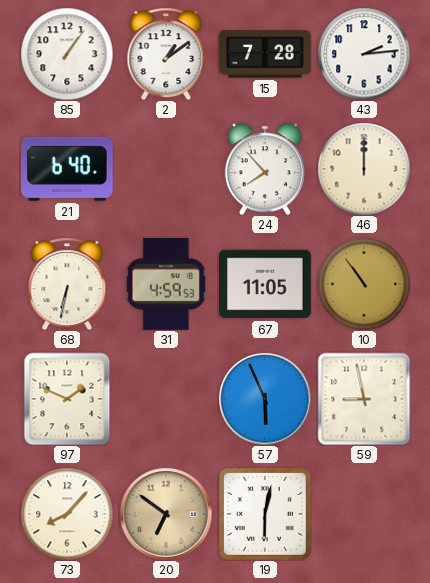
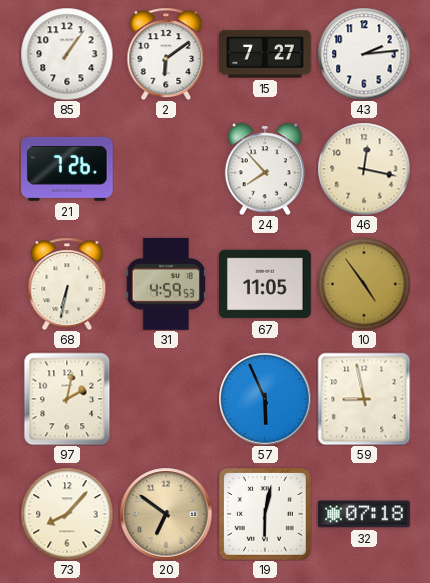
2: 1:09 -> 6:09 (166, 54)
15: 7:28 -> 7:27 (265, 54)
21: 6:40 -> 7:26 (68, 169)
46: 12:00 -> 12:17 (364, 169)
10: 10:54 -> 4:54 (364, 284)
97: 1:49 -> 2:02 (67, 399)
32: none -> 07:18 (365, 514)
